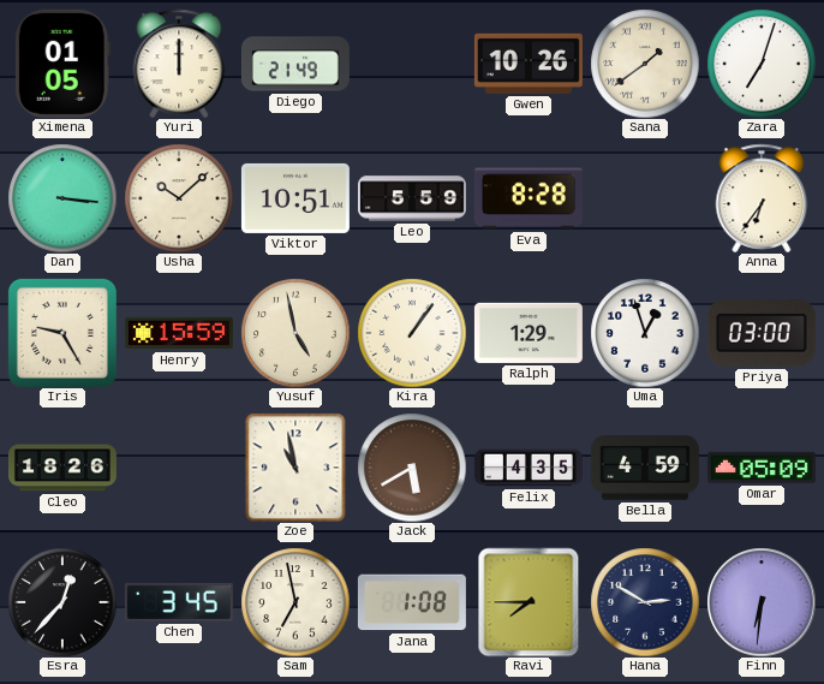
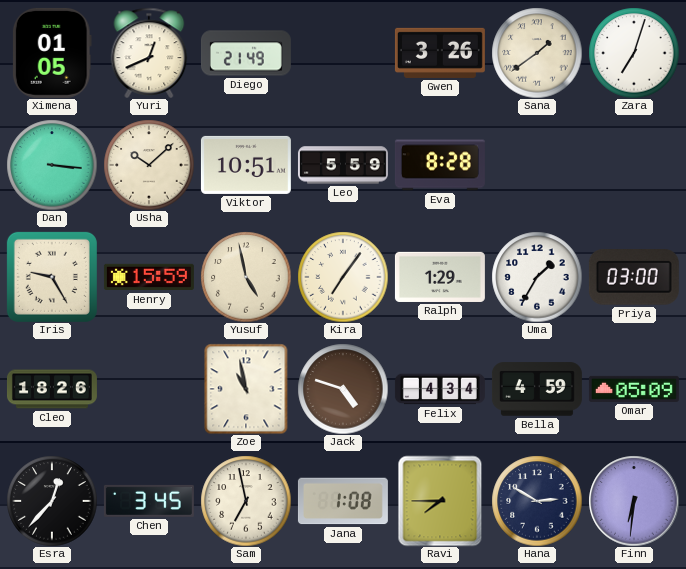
Yuri: 12:00 -> 12:41 (149, 53)
Gwen: 10:26 -> 3:26 (440, 53)
Anna: 6:36 -> none (762, 198)
Kira: 1:06 -> 7:06 (343, 277)
Uma: 12:57 -> 1:35 (537, 277)
Jack: 5:40 -> 4:48 (343, 389)
Felix: 4:35 -> 4:34 (440, 389)
